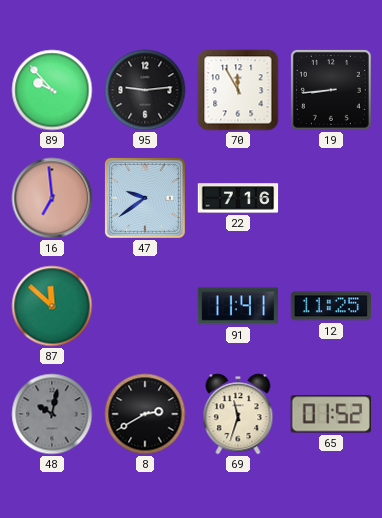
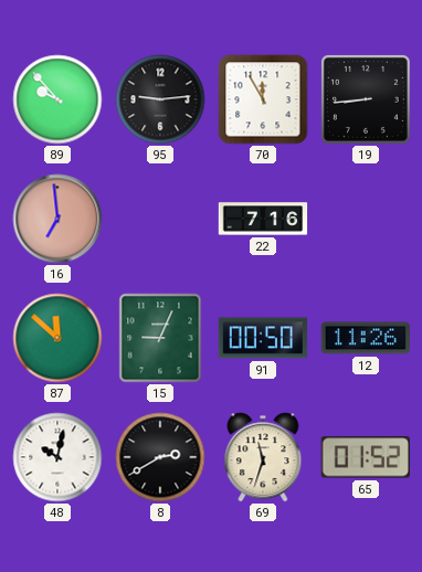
47: 9:39 -> none (145, 198)
15: none -> 9:04 (160, 338)
91: 11:41 -> 00:50 (263, 338)
12: 11:25 -> 11:26 (365, 338)
48 dial: grey -> white (57, 457)
